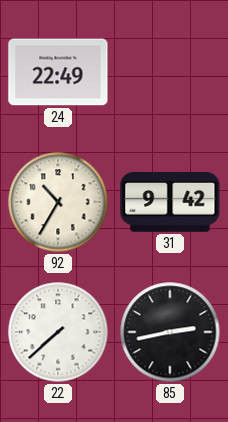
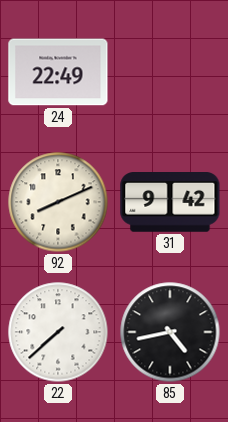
92: 10:35 -> 8:11 (58, 202)
85: 2:43 -> 4:43 (170, 332)
